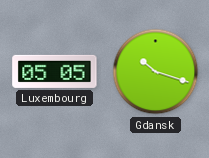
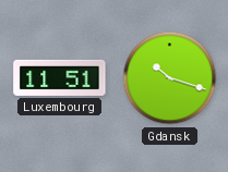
Luxembourg: 05:05 -> 11:51 (60, 77)
